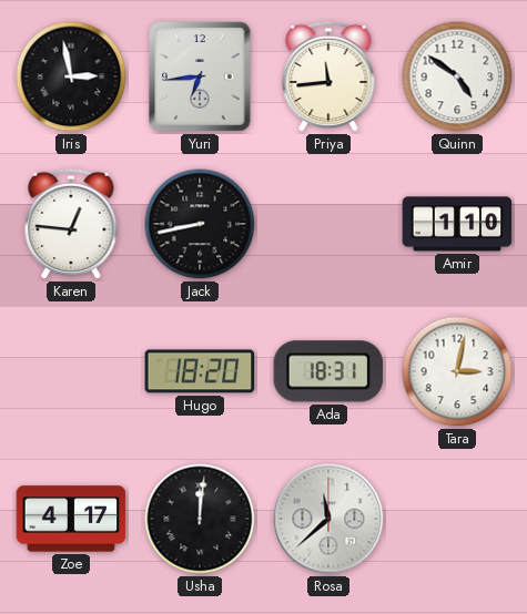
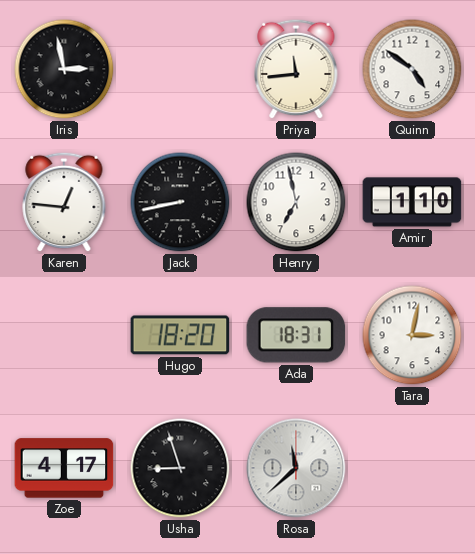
Yuri: 6:44 -> none (200, 76)
Henry: none -> 6:58 (296, 202)
Usha: 12:01 -> 8:57 (180, 468)
